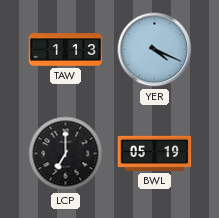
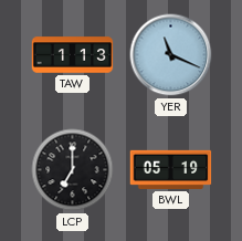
YER: 4:19 -> 11:19 (171, 55)
